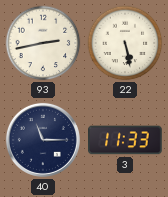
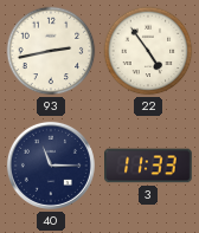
22: 5:28 -> 4:54 (148, 51)
